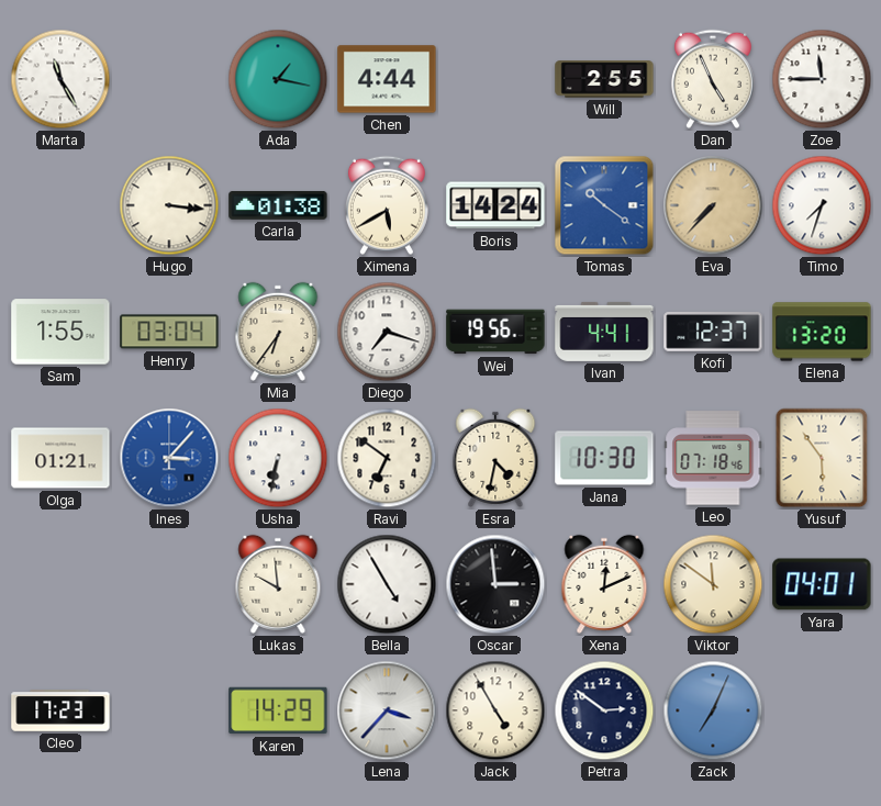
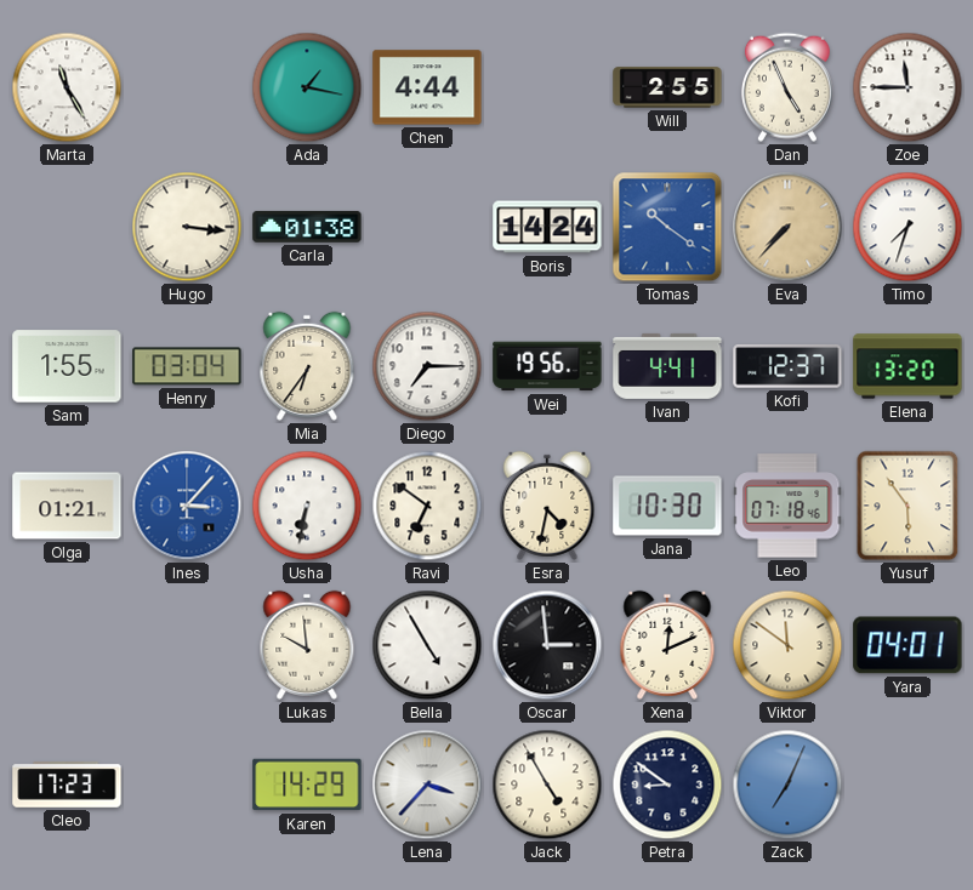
Ximena: 5:40 -> none (387, 205)
Diego: 7:18 -> 7:15 (427, 366)
Petra: 2:51 -> 8:51 (667, 785)
